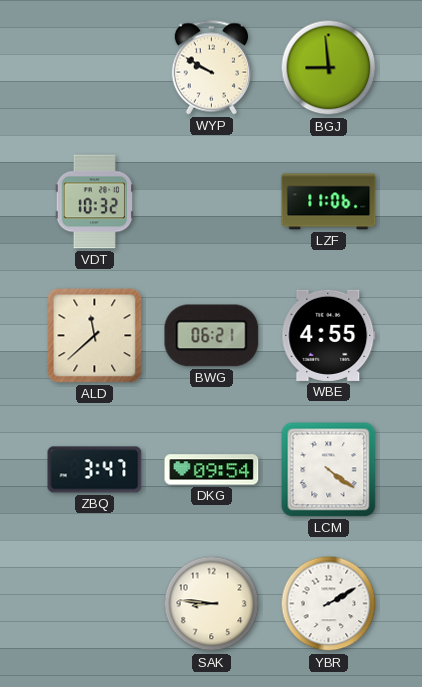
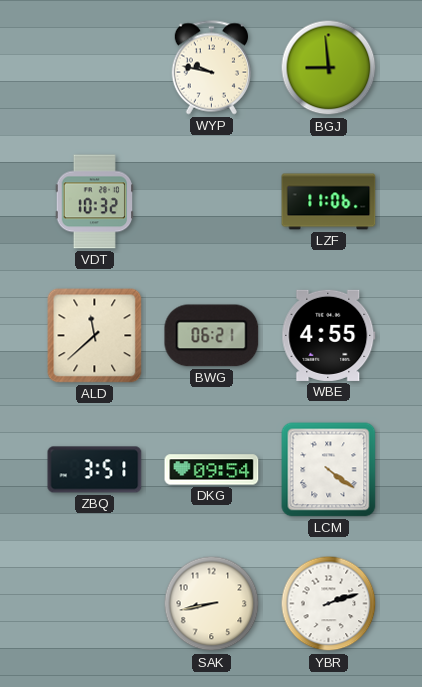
WYP: 9:50 -> 9:47 (211, 68)
ZBQ: 3:47 -> 3:51 (95, 470)
SAK: 8:46 -> 8:43 (212, 604)
YBR: 2:10 -> 2:12 (329, 604)
